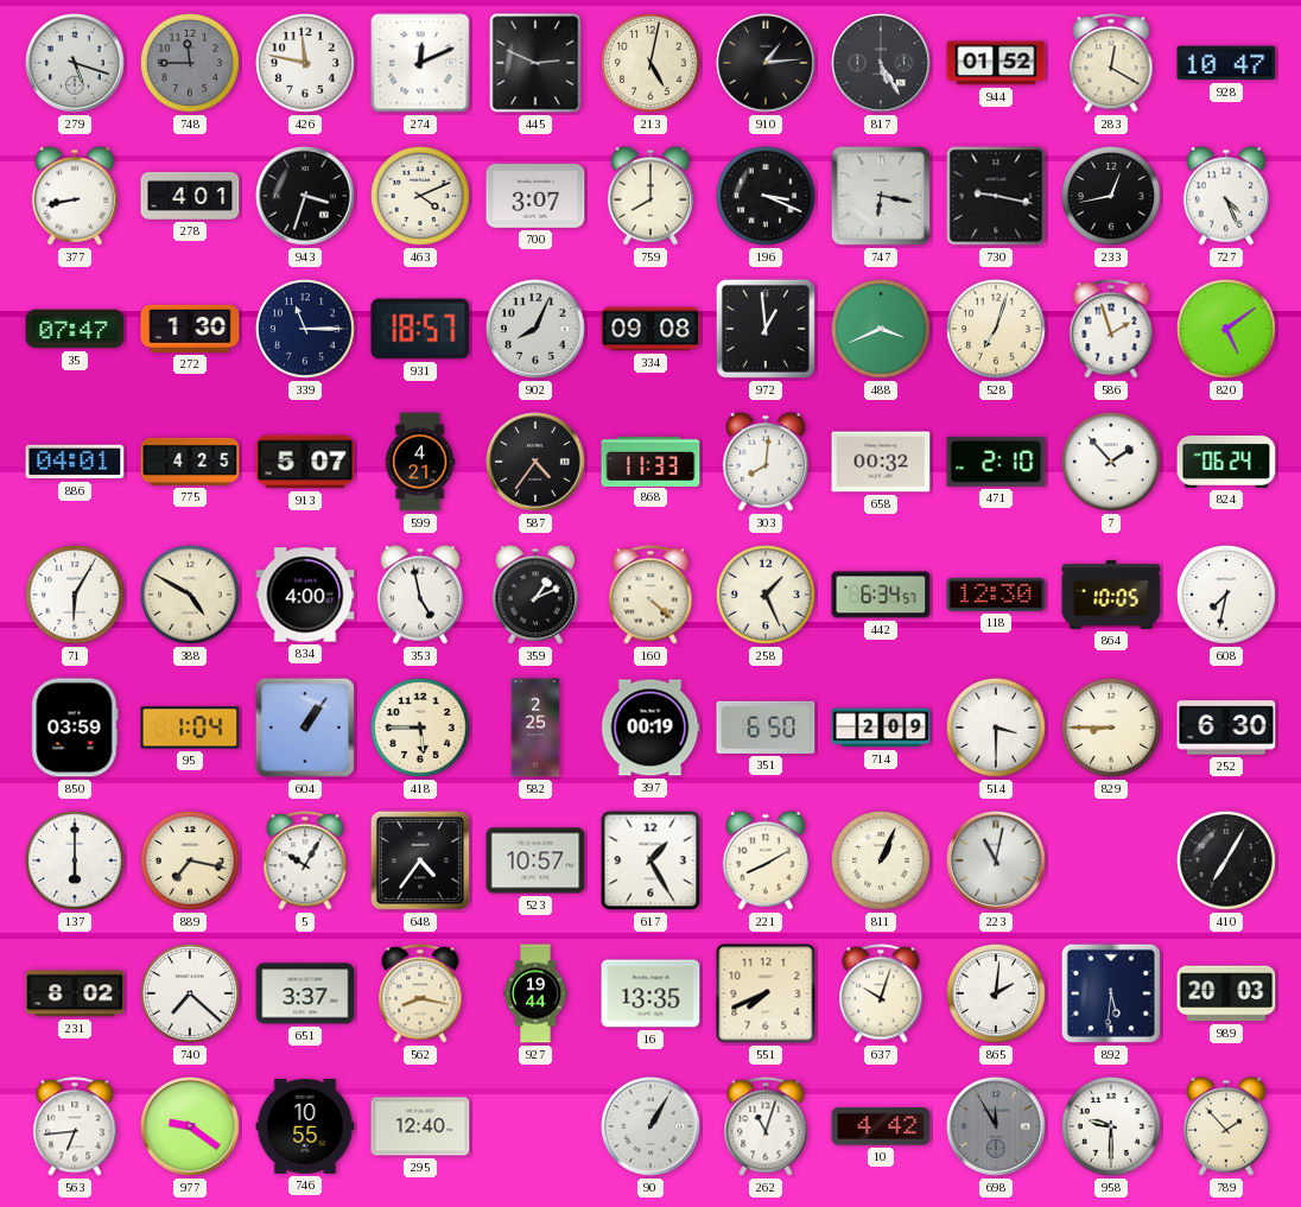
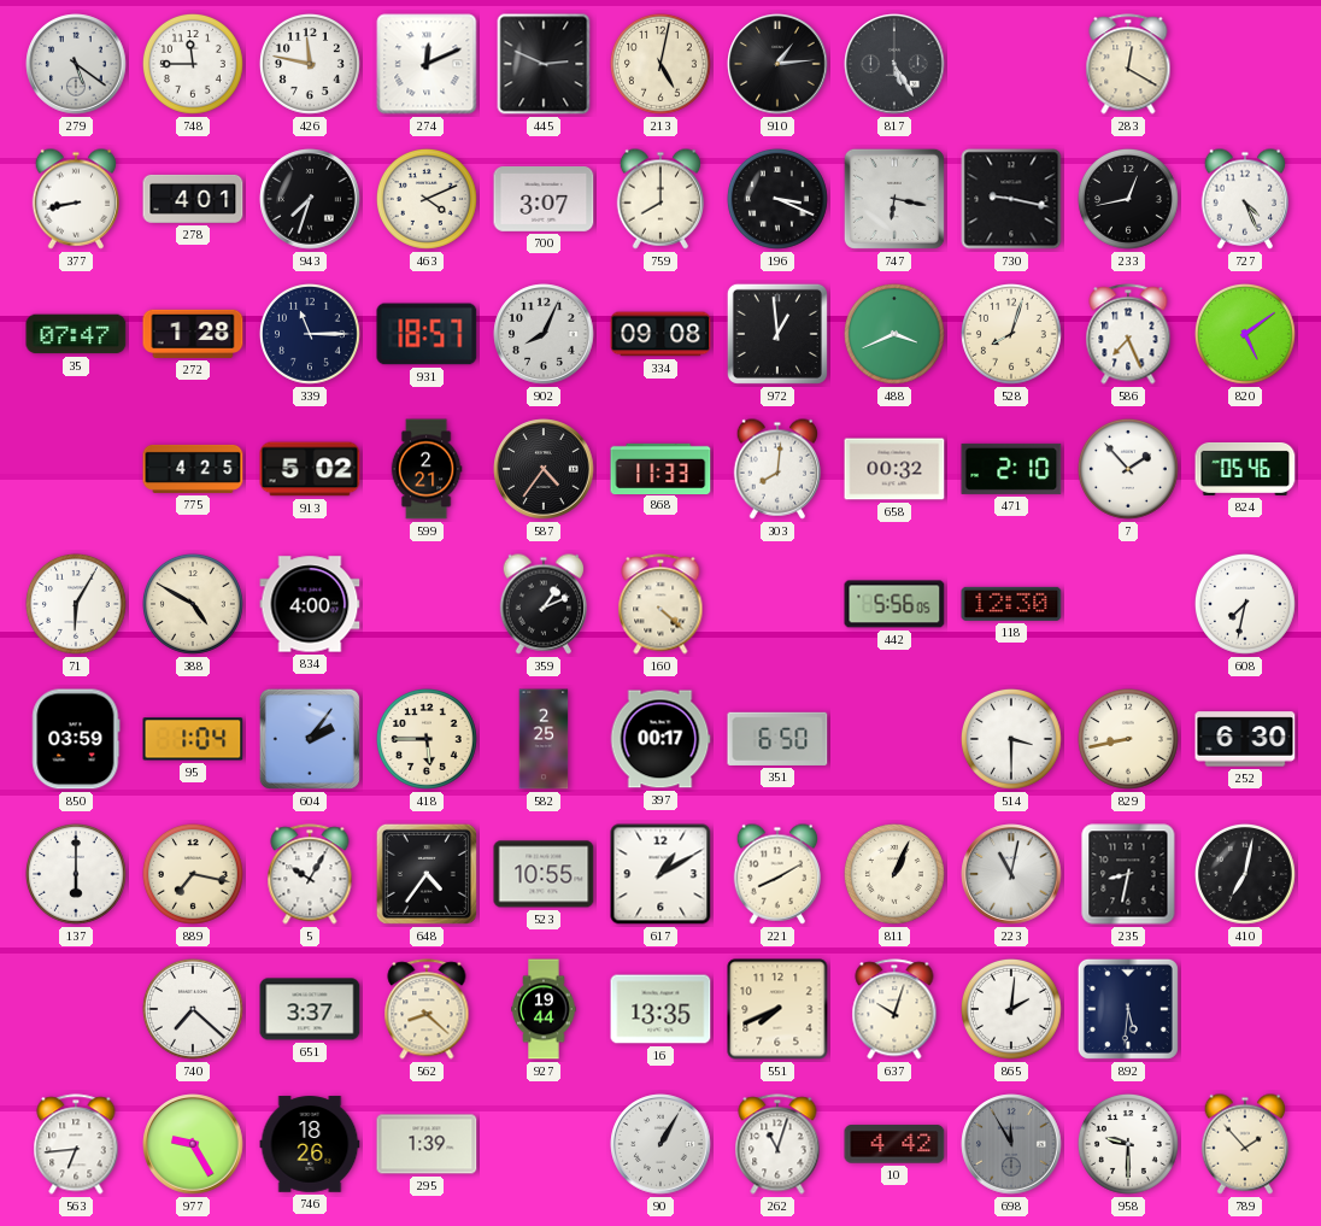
279: 5:18 -> 5:21 (76, 64)
748 dial: grey -> white (193, 64)
944: 01:52 -> none (996, 63)
928: 10:47 -> none (1226, 63)
943: 3:33 -> 7:33 (310, 199)
272: 1:30 -> 1:28 (193, 334)
528: 7:03 -> 8:03 (1011, 334)
586: 1:57 -> 7:26 (1128, 334)
886: 04:01 -> none (75, 462)
913: 5:07 -> 5:02 (310, 469)
599: 4:21 -> 2:21 (427, 469)
824: 06:24 -> 05:46 (1245, 469)
353: 4:58 -> none (419, 595)
258: 1:26 -> none (766, 595)
442: 6:34 -> 5:56 (894, 604)
864: 10:05 -> none (1111, 595)
604: 1:06 -> 2:06 (310, 739)
397: 00:19 -> 00:17 (660, 739)
714: 2:09 -> none (881, 728)
829: 8:45 -> 8:43 (1128, 739)
523: 10:57 -> 10:55 (544, 874)
617: 1:25 -> 1:10 (660, 874)
235: none -> 8:32 (1128, 874)
410: 7:05 -> 7:02 (1245, 874)
231: 8:02 -> none (75, 993)
562: 8:17 -> 8:22 (427, 1009)
989: 20:03 -> none (1226, 993)
977: 9:21 -> 9:25 (193, 1144)
746: 10:55 -> 18:26 (310, 1144)
295: 12:40 -> 1:39 (427, 1144)
